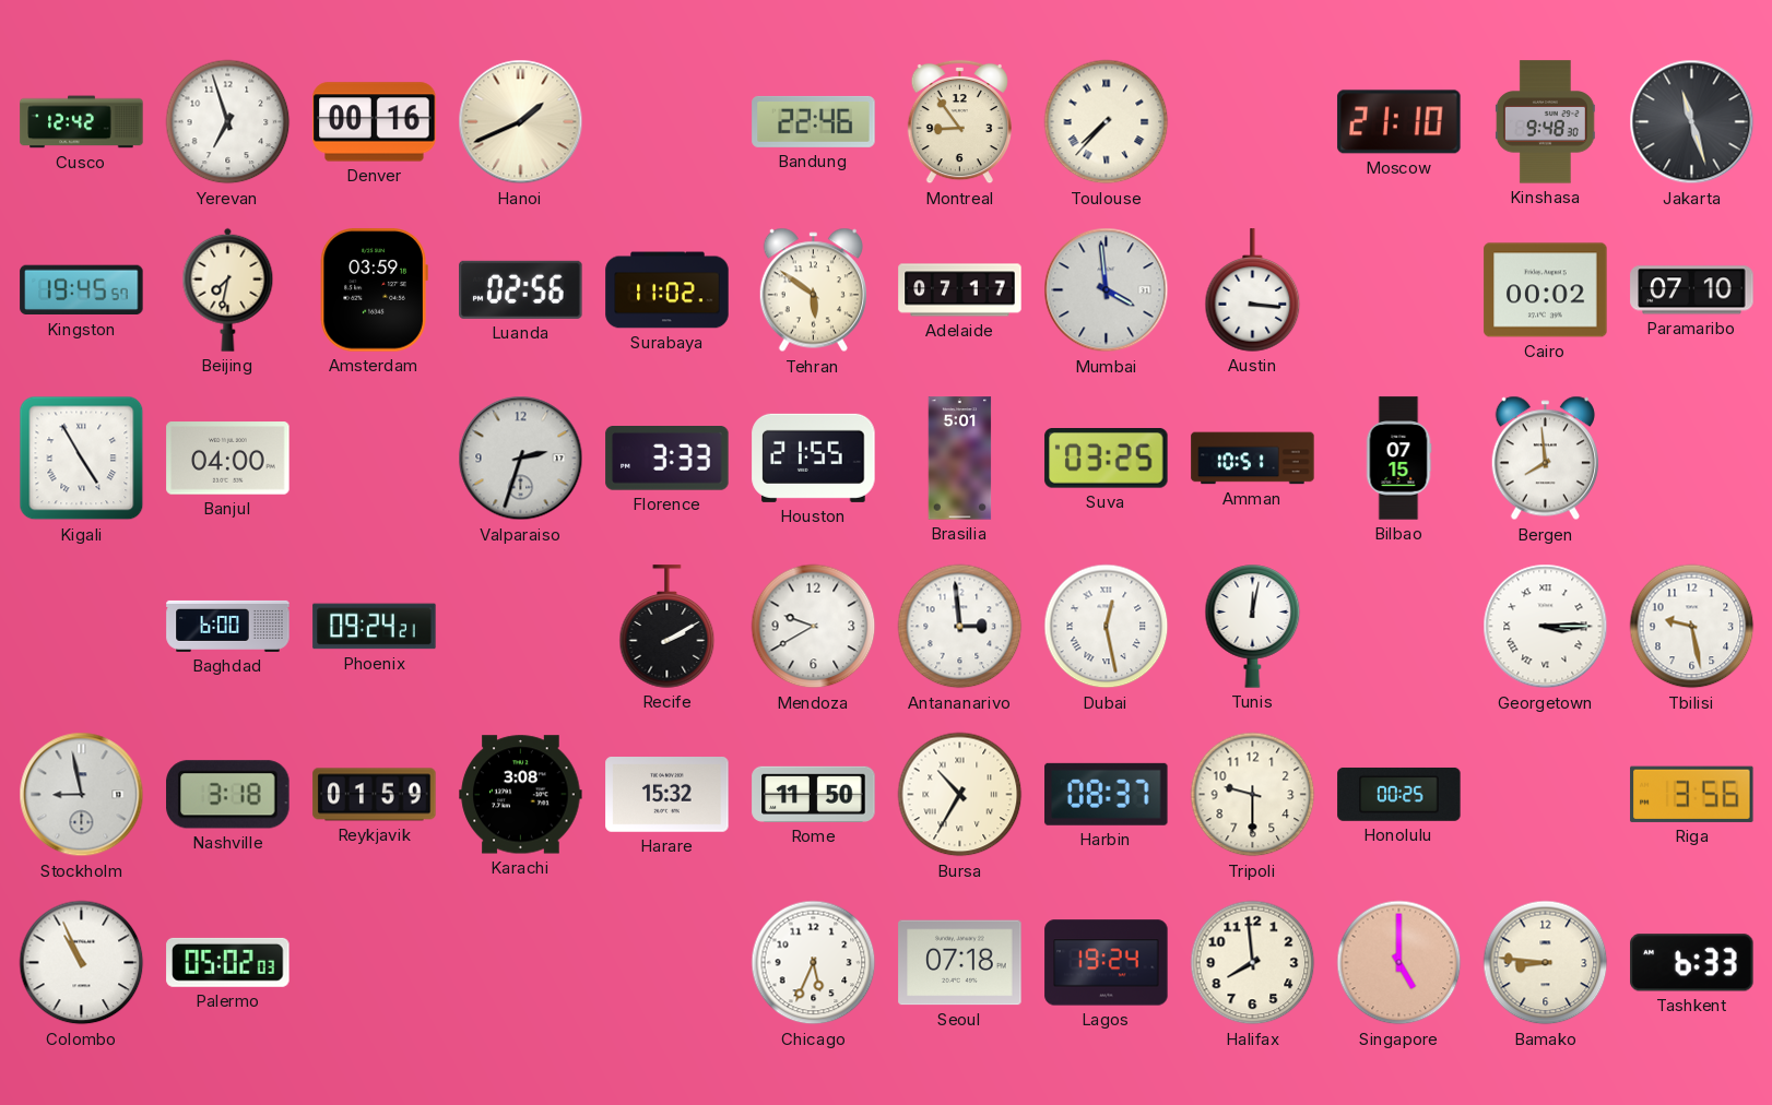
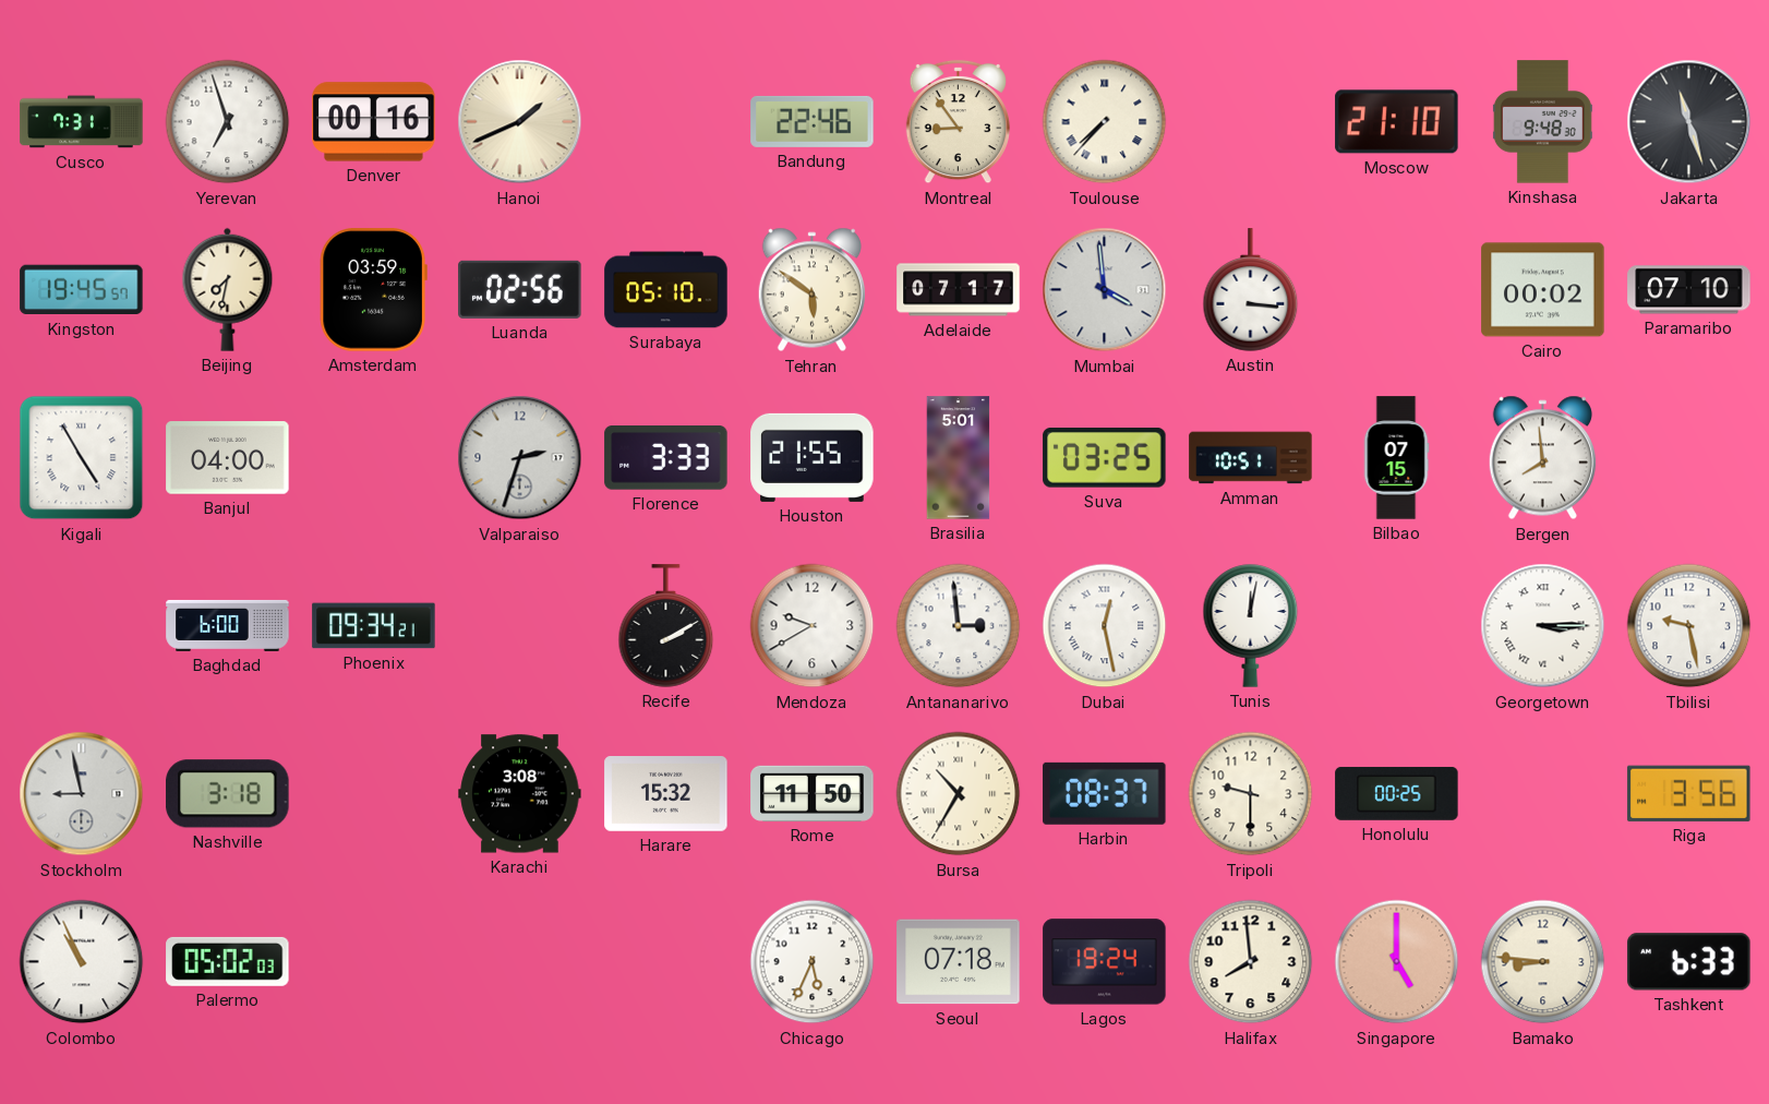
Cusco: 12:42 -> 7:31 (82, 122)
Surabaya: 11:02 -> 05:10 (666, 290)
Phoenix: 09:24 -> 09:34 (374, 626)
Reykjavik: 01:59 -> none (375, 795)
